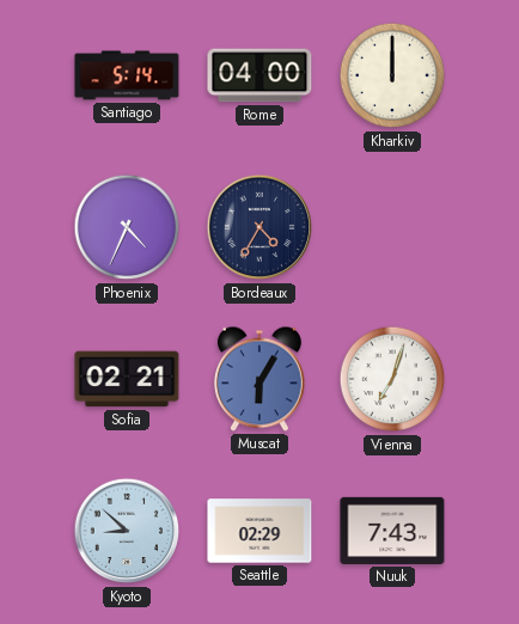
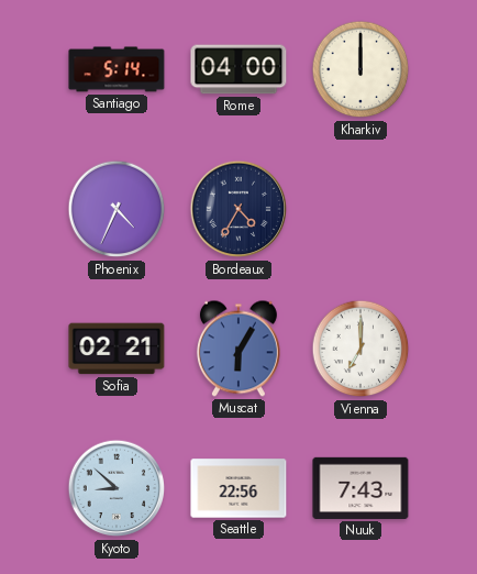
Vienna: 7:03 -> 7:00 (360, 349)
Seattle: 02:29 -> 22:56 (239, 488)
